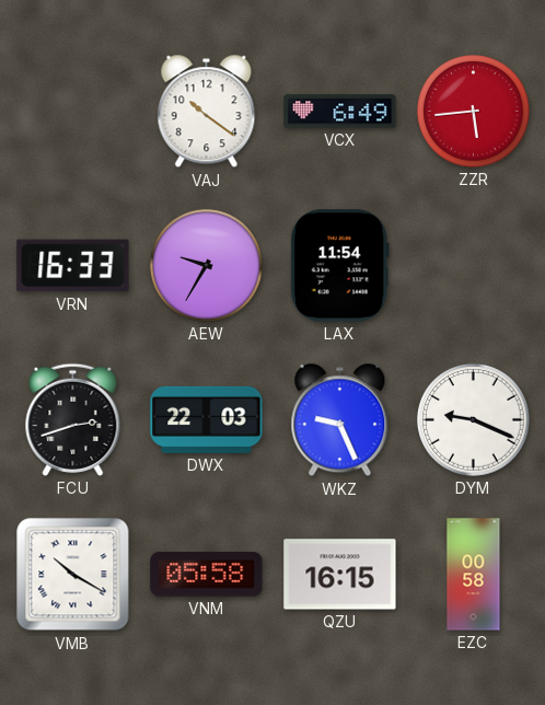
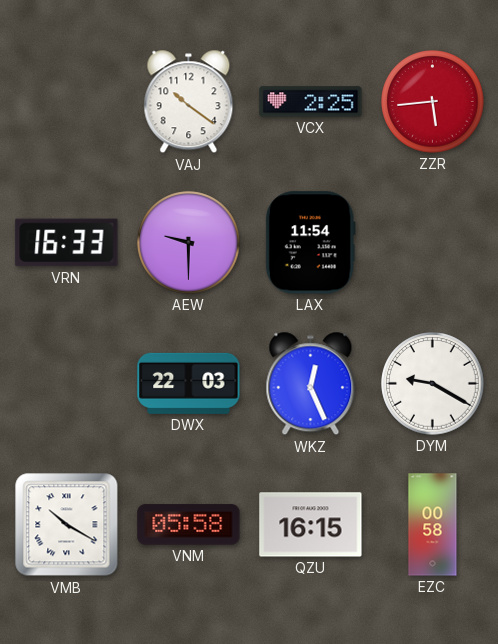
VCX: 6:49 -> 2:25 (311, 102)
AEW: 9:35 -> 9:30 (189, 243)
FCU: 2:42 -> none (73, 419)
WKZ: 9:26 -> 12:26 (311, 384)
DYM: 9:19 -> 9:20 (433, 384)
